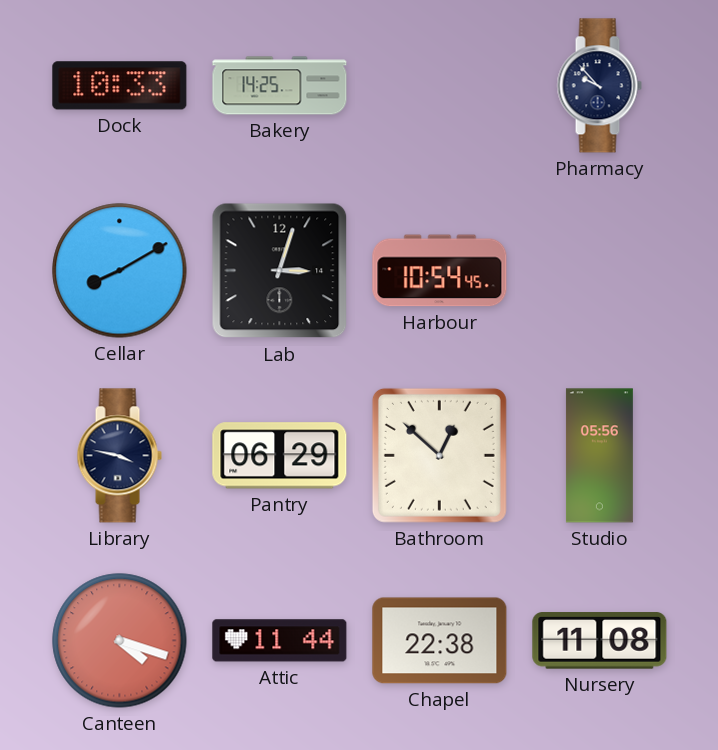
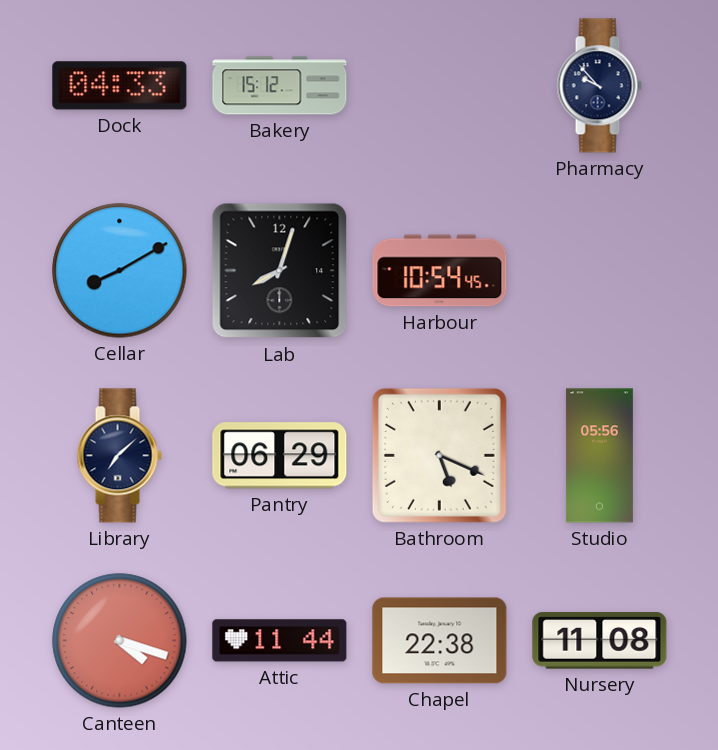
Dock: 10:33 -> 04:33 (120, 86)
Bakery: 14:25 -> 15:12 (280, 86)
Lab: 3:03 -> 8:03 (280, 271)
Library: 3:47 -> 7:08 (119, 456)
Bathroom: 12:52 -> 5:19 (439, 455)
